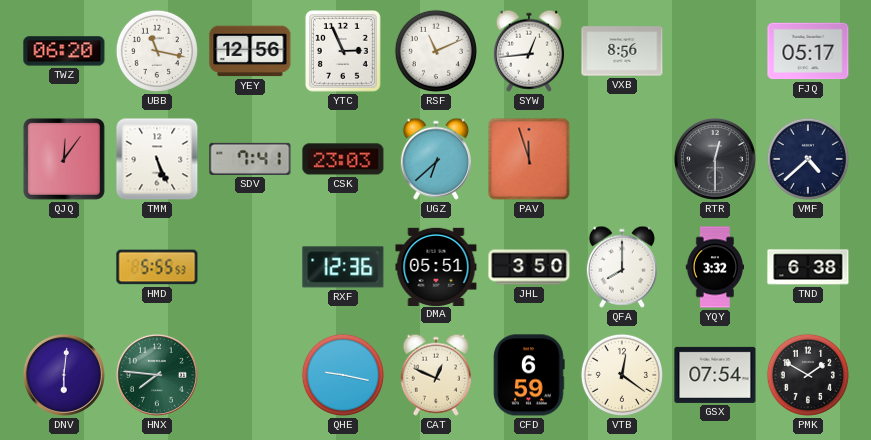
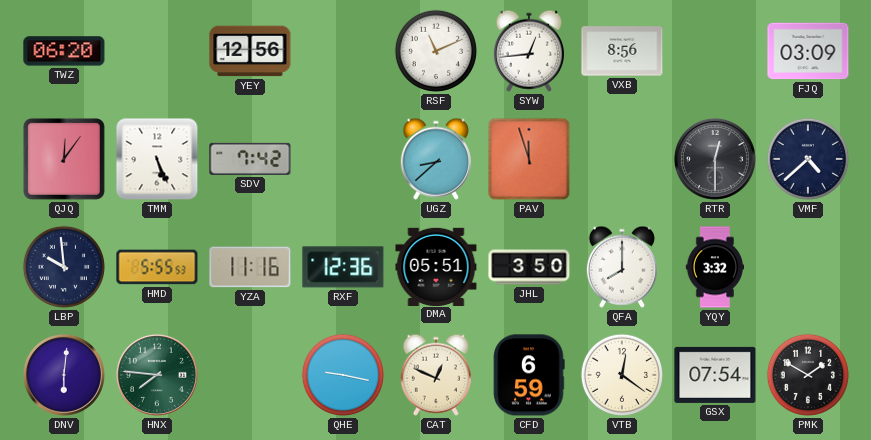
UBB: 11:17 -> none (157, 51)
YTC: 2:56 -> none (343, 52)
FJQ: 05:17 -> 03:09 (808, 51)
SDV: 7:41 -> 7:42 (250, 159)
CSK: 23:03 -> none (343, 159)
UGZ: 6:38 -> 8:38 (436, 159)
LBP: none -> 9:59 (64, 267)
YZA: none -> 11:16 (250, 267)
TND: 6:38 -> none (808, 267)
